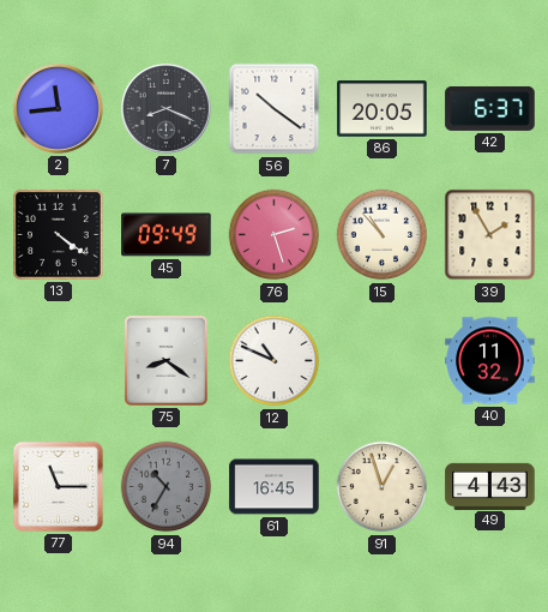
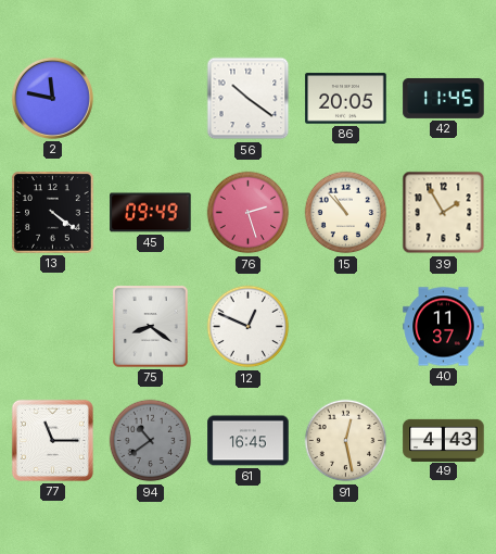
2: 11:44 -> 11:47 (52, 98)
7: 8:19 -> none (165, 108)
42: 6:37 -> 11:45 (444, 98)
12: 10:49 -> 12:49 (249, 327)
40: 11:32 -> 11:37 (444, 327)
94: 10:35 -> 10:39 (151, 441)
91: 12:57 -> 12:28 (346, 441)
